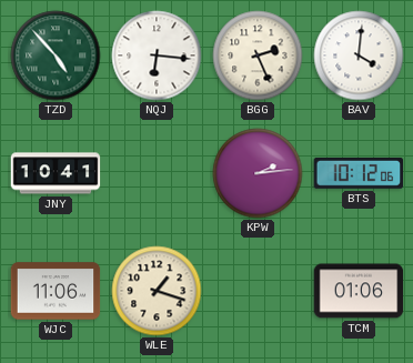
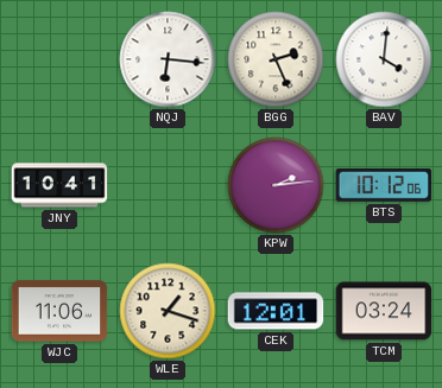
TZD: 4:53 -> none (56, 56)
CEK: none -> 12:01 (276, 311)
TCM: 01:06 -> 03:24 (384, 311)
